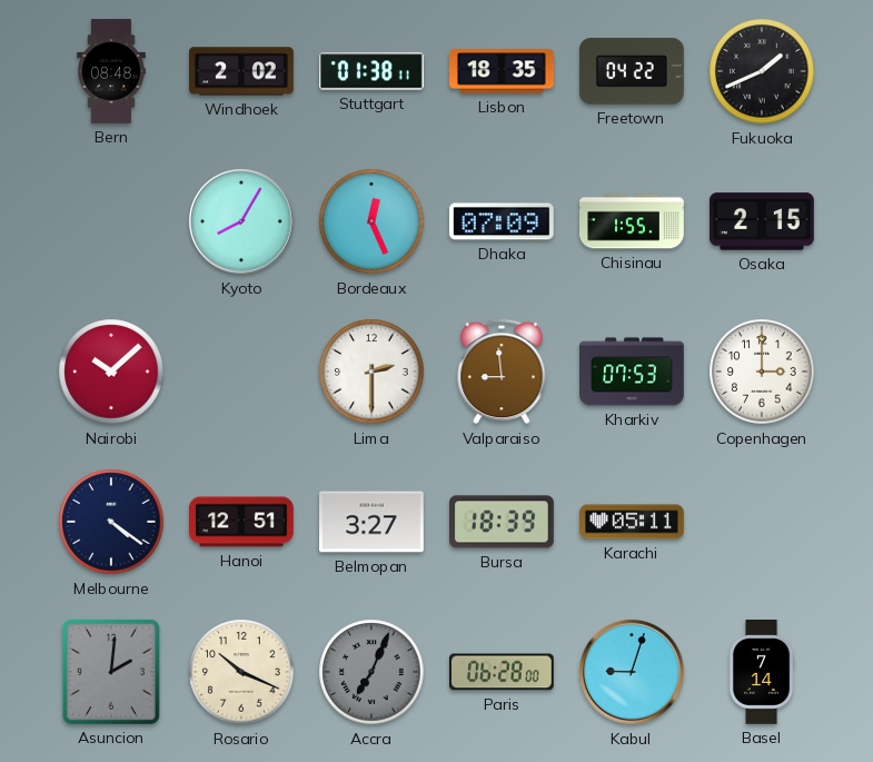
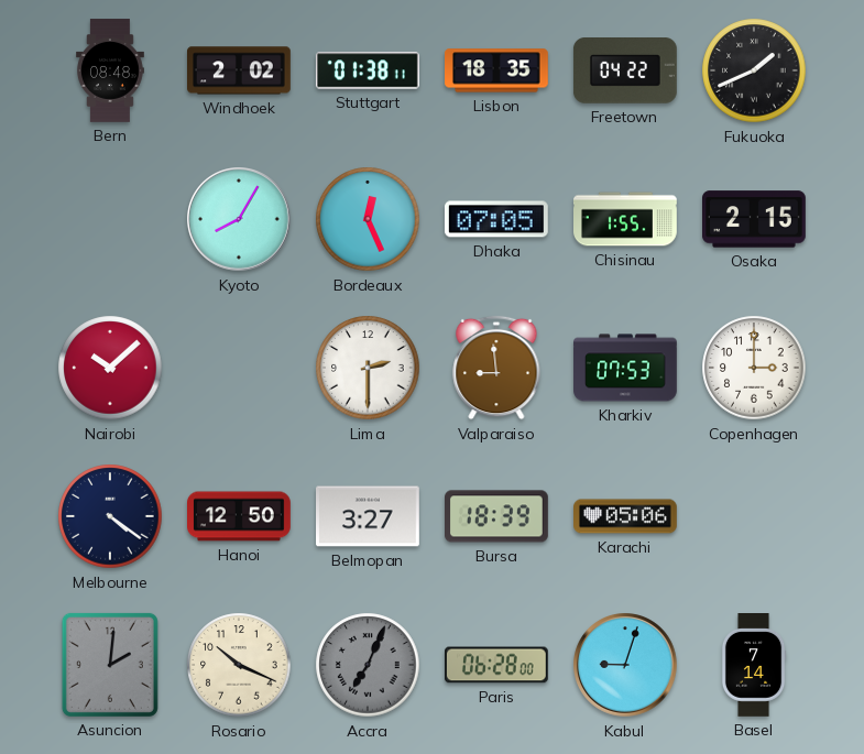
Dhaka: 07:09 -> 07:05 (496, 219)
Hanoi: 12:51 -> 12:50 (240, 516)
Karachi: 05:11 -> 05:06 (626, 516)
